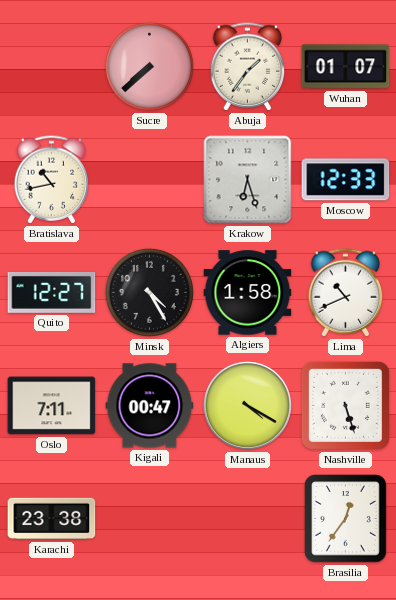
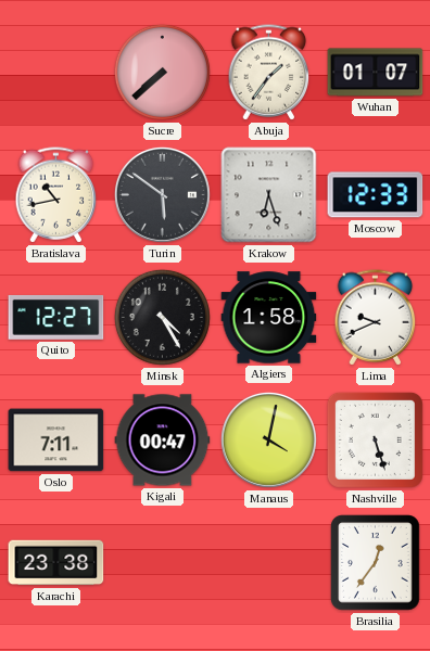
Turin: none -> 5:51 (162, 194)
Lima: 10:41 -> 9:41 (376, 318)
Manaus: 4:20 -> 4:02 (268, 439)
